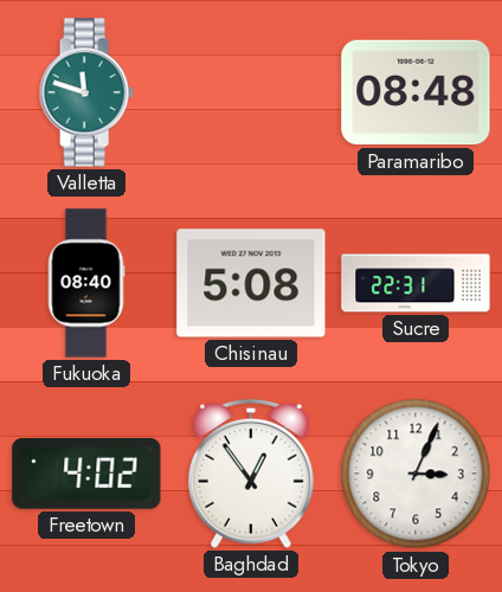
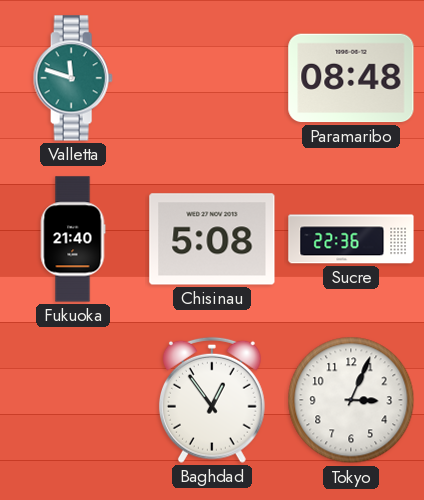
Fukuoka: 08:40 -> 21:40 (73, 239)
Sucre: 22:31 -> 22:36 (351, 239)
Freetown: 4:02 -> none (86, 474)
